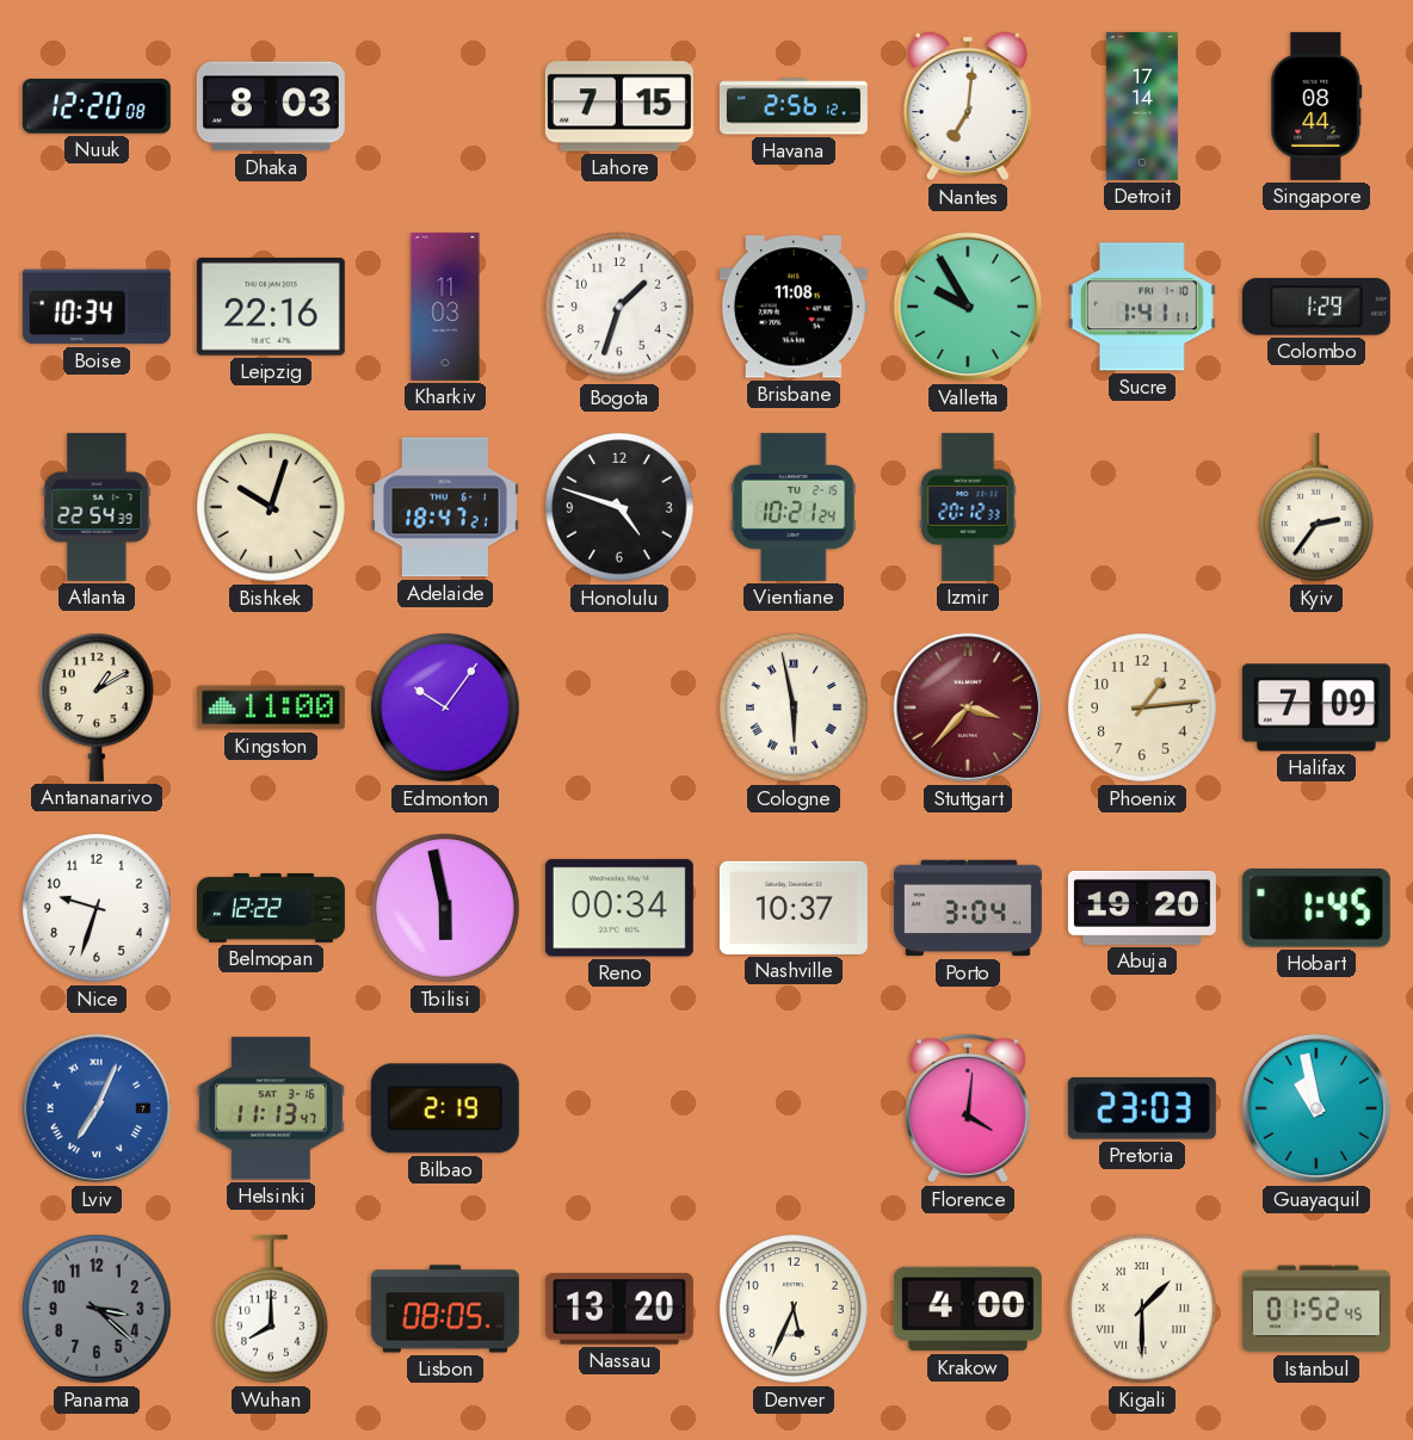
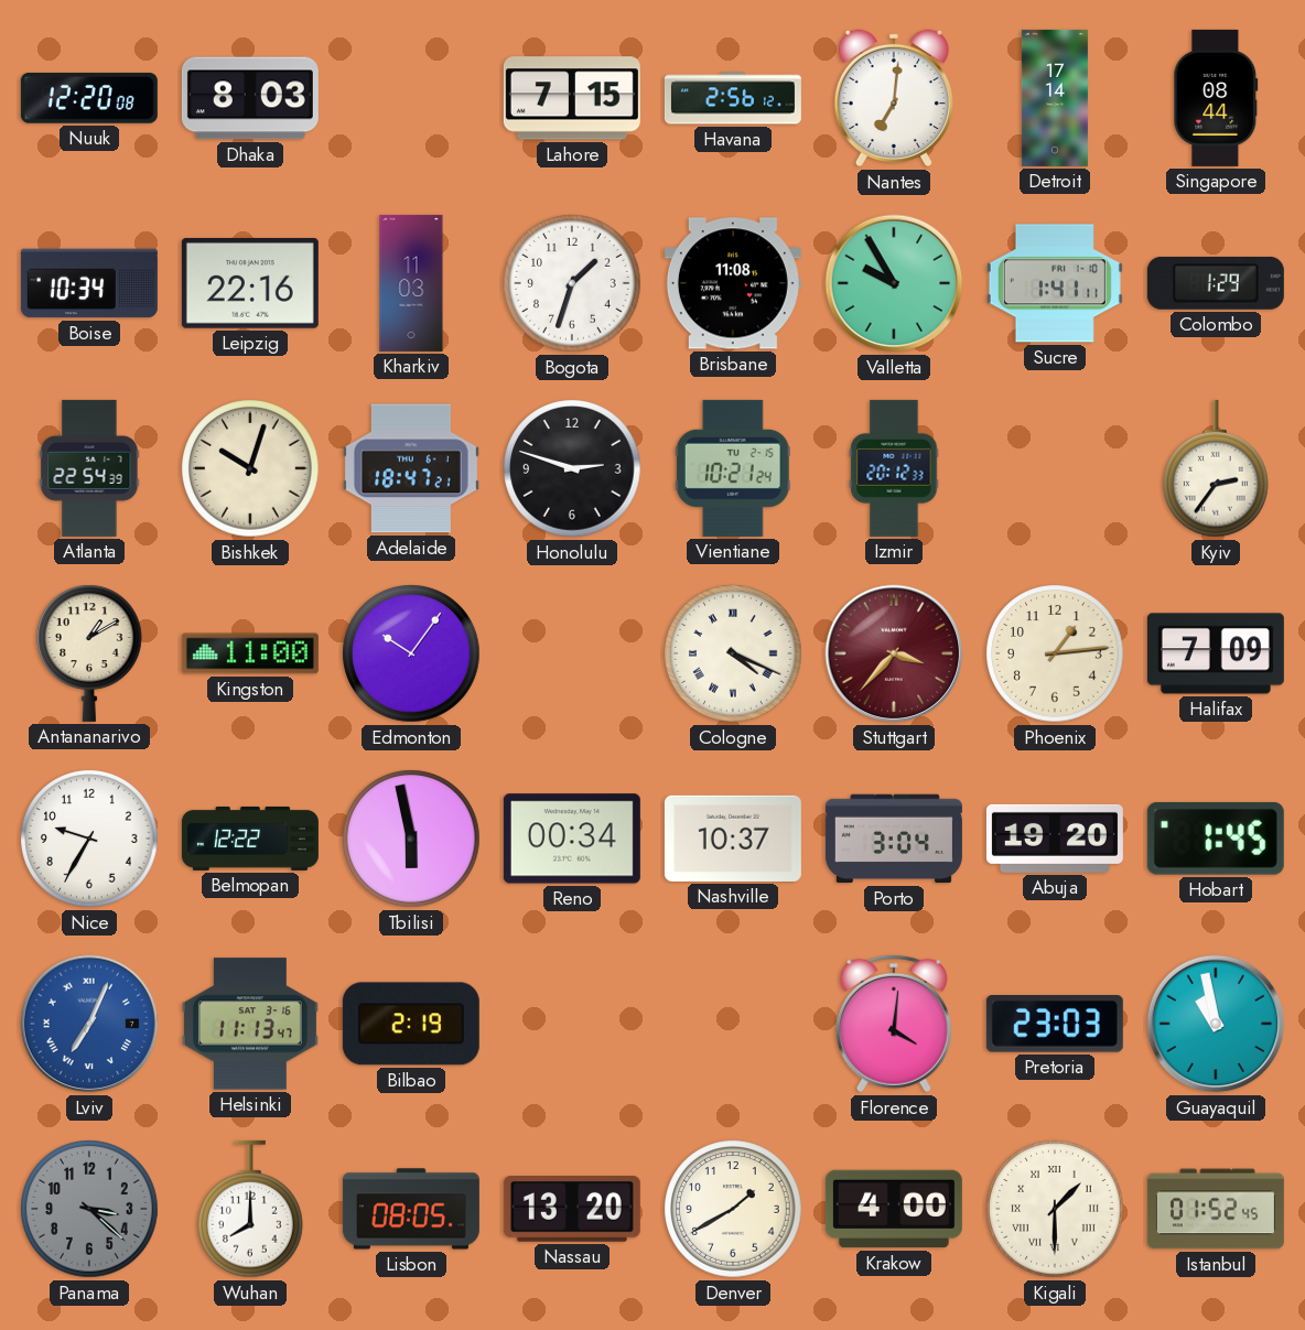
Honolulu: 4:48 -> 2:48 (572, 468)
Cologne: 5:58 -> 4:19 (733, 653)
Nice: 9:33 -> 9:35 (89, 839)
Denver: 5:34 -> 1:40 (733, 1209)
